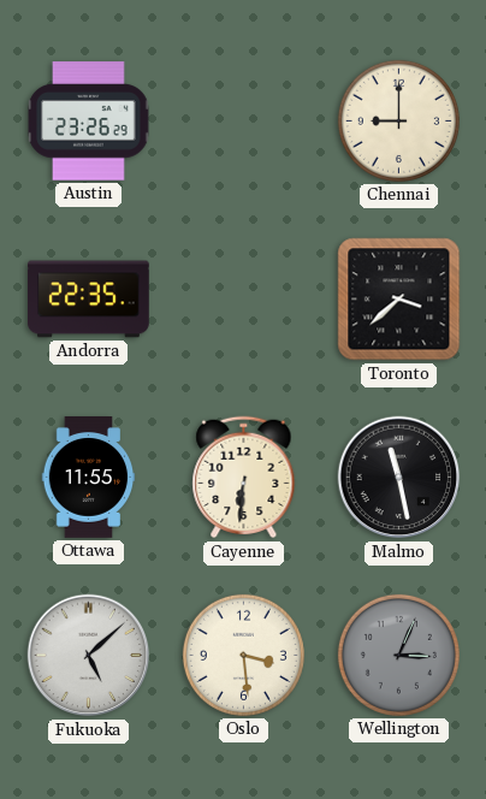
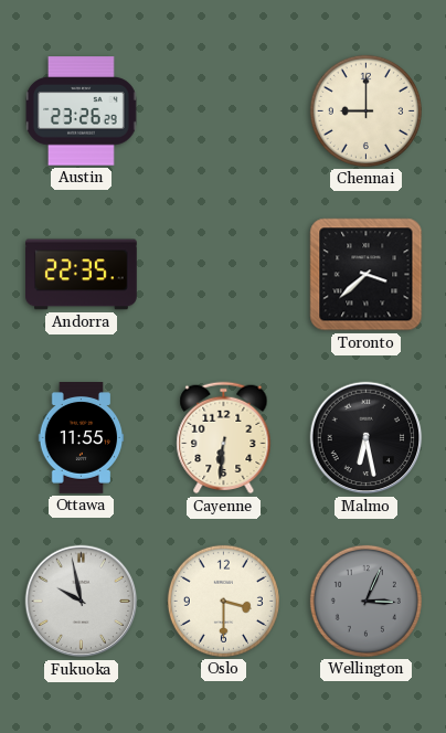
Malmo: 11:28 -> 6:28 (367, 438)
Fukuoka: 5:08 -> 9:58 (82, 602)
Oslo: 3:29 -> 3:30 (223, 601)
